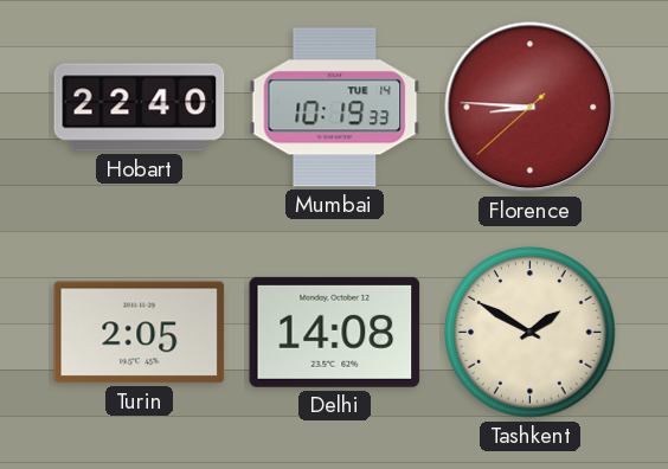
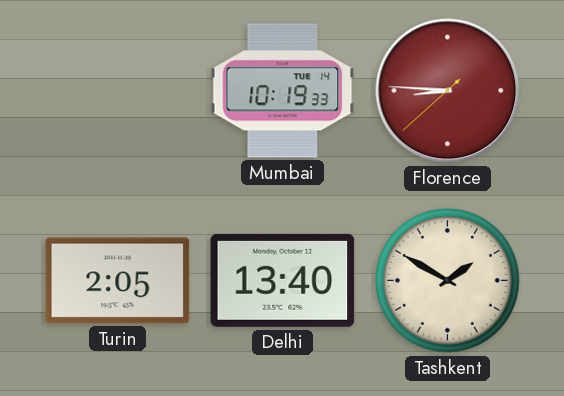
Hobart: 22:40 -> none (140, 108)
Delhi: 14:08 -> 13:40 (283, 280)
